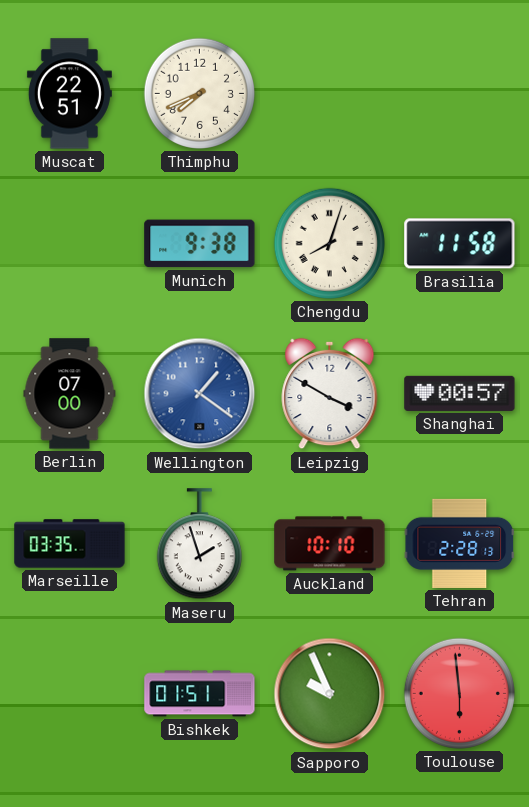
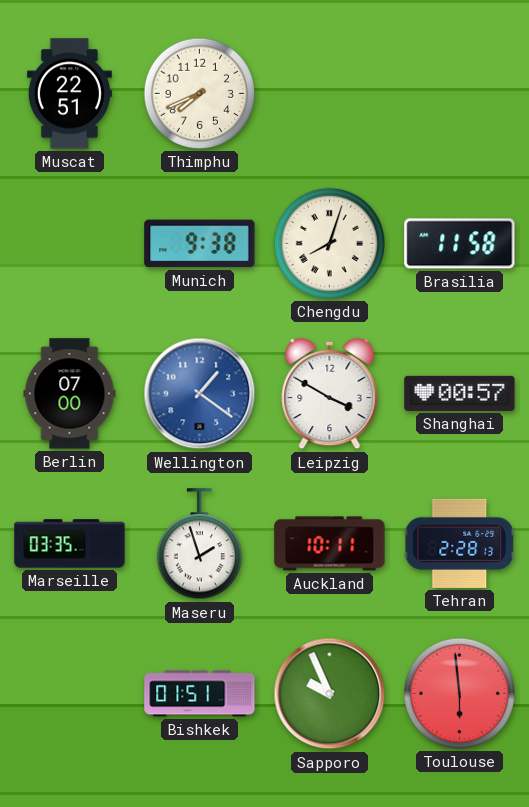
Auckland: 10:10 -> 10:11 (330, 544)
